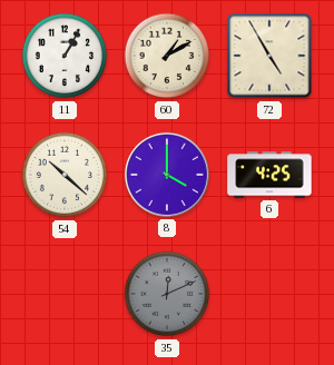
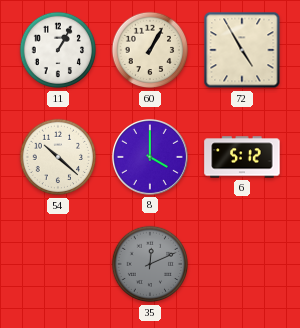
60: 1:10 -> 1:05 (150, 50)
6: 4:25 -> 5:12 (242, 157)
